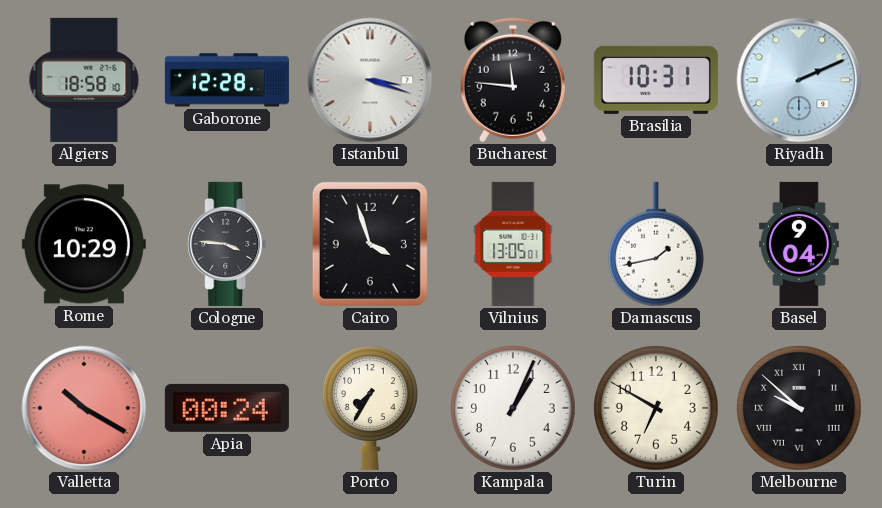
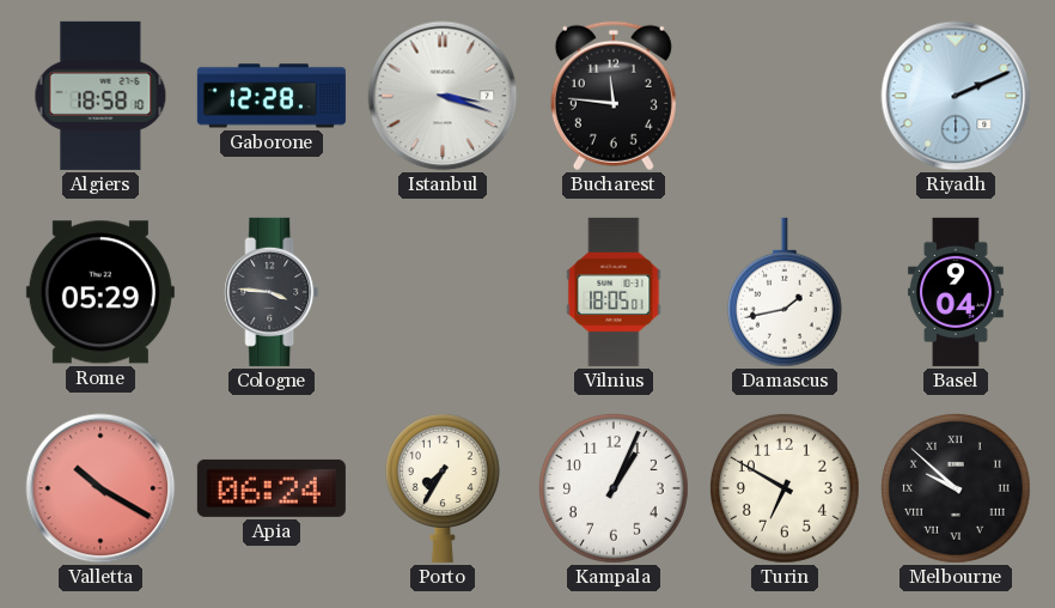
Brasilia: 10:31 -> none (656, 80)
Rome: 10:29 -> 05:29 (100, 292)
Cairo: 3:57 -> none (370, 244)
Vilnius: 13:05 -> 18:05 (614, 292)
Apia: 00:24 -> 06:24 (272, 488)
